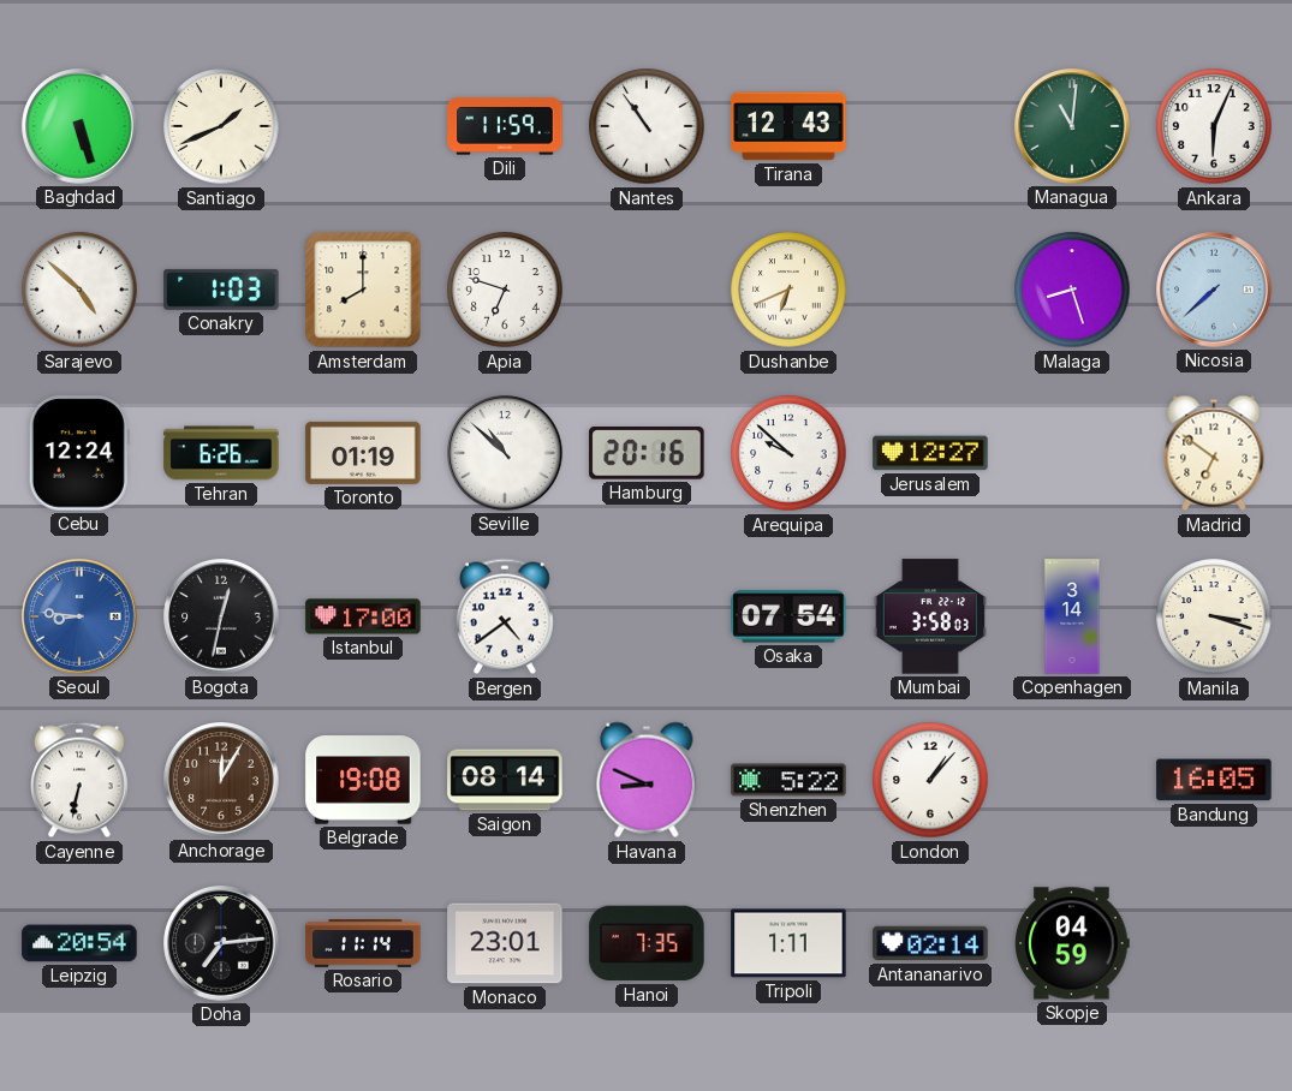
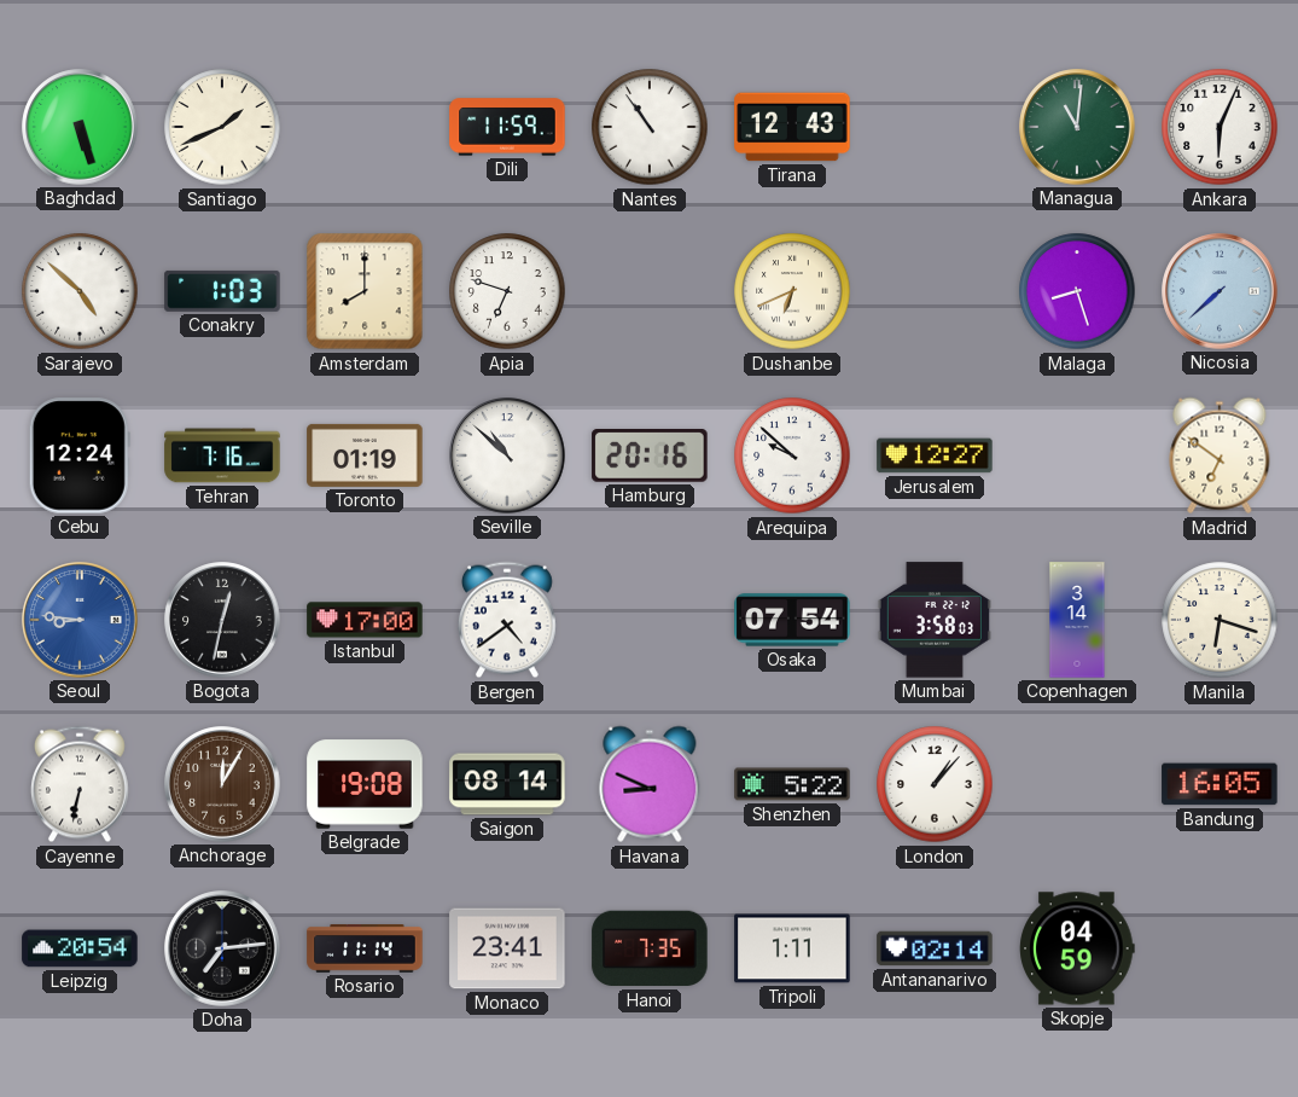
Tehran: 6:26 -> 7:16 (222, 455)
Manila: 3:18 -> 6:18 (1220, 620)
Monaco: 23:01 -> 23:41 (507, 948)
